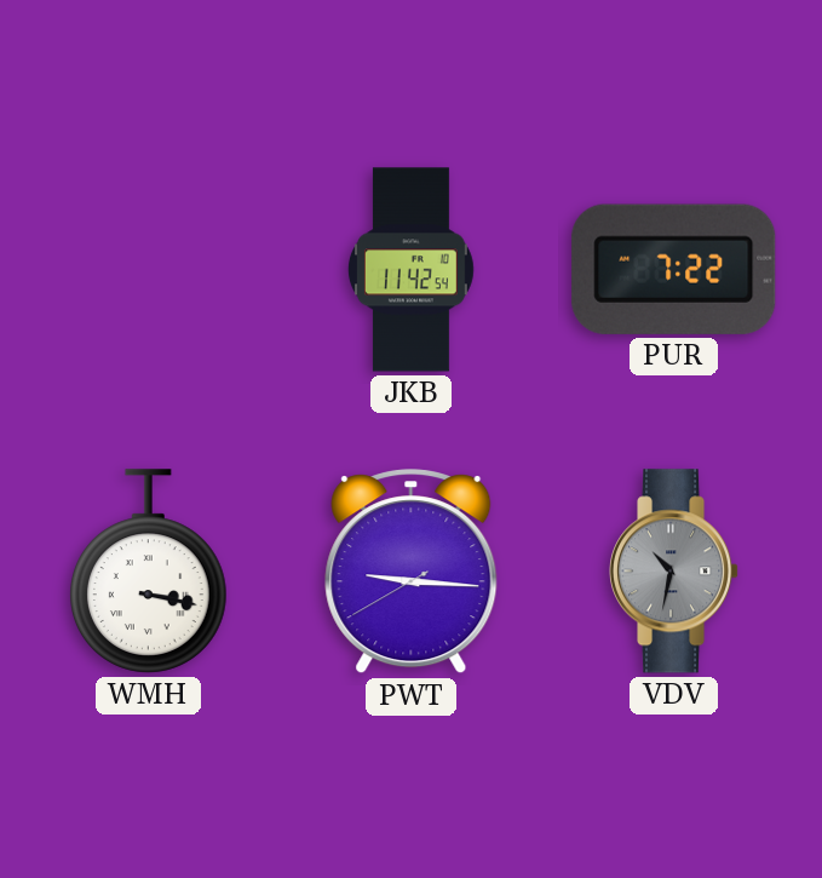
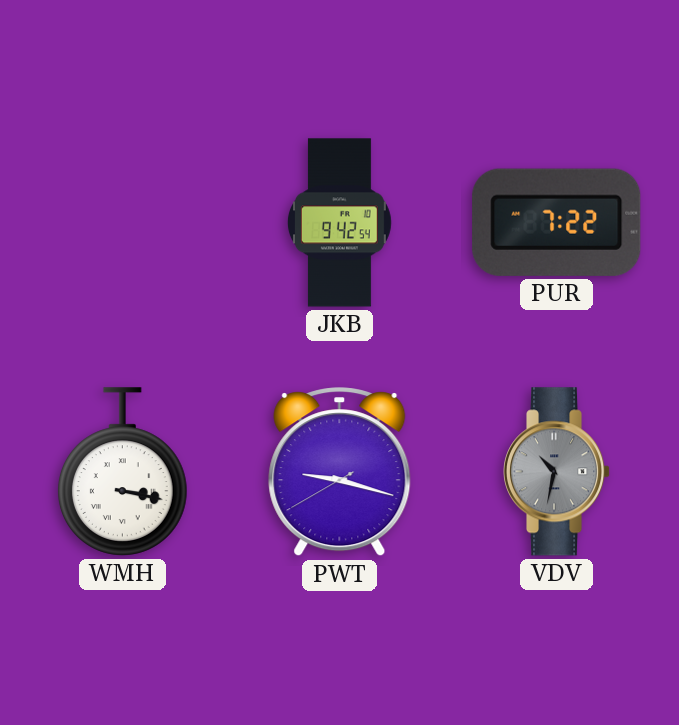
JKB: 11:42 -> 9:42 (339, 223)
PWT: 9:15 -> 9:17 (340, 472)
